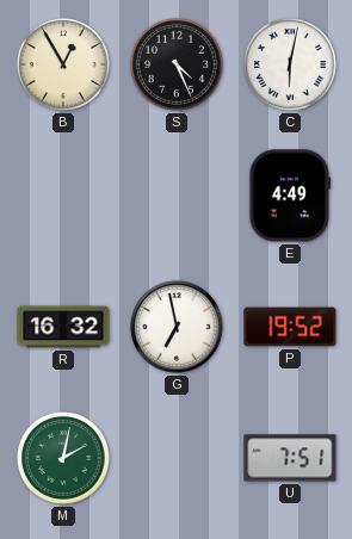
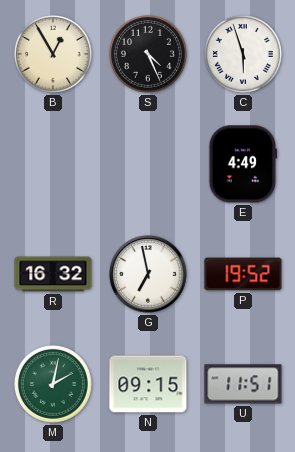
C: 6:02 -> 5:57 (243, 54)
N: none -> 09:15 (148, 384)
U: 7:51 -> 11:51 (243, 384)
